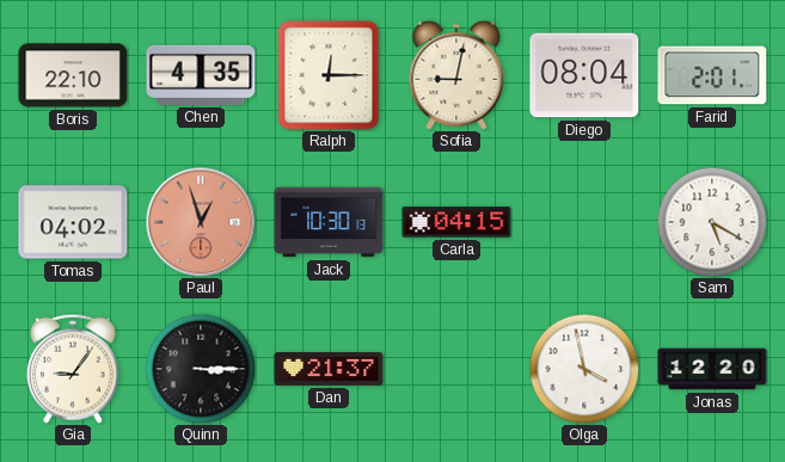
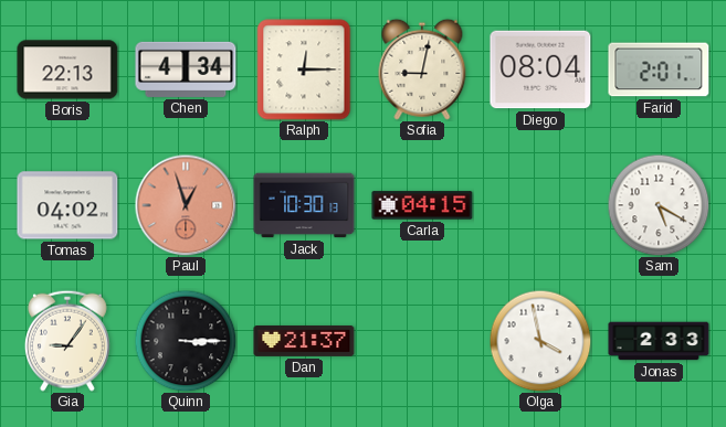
Boris: 22:10 -> 22:13 (67, 70)
Chen: 4:35 -> 4:34 (186, 70)
Jonas: 12:20 -> 2:33 (659, 341)
